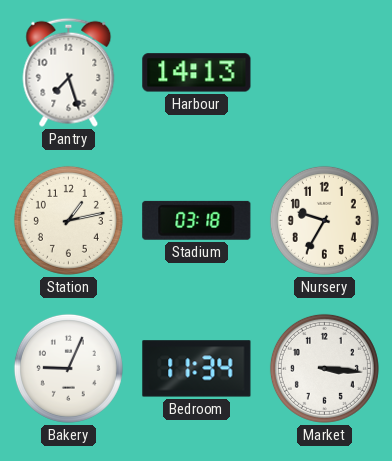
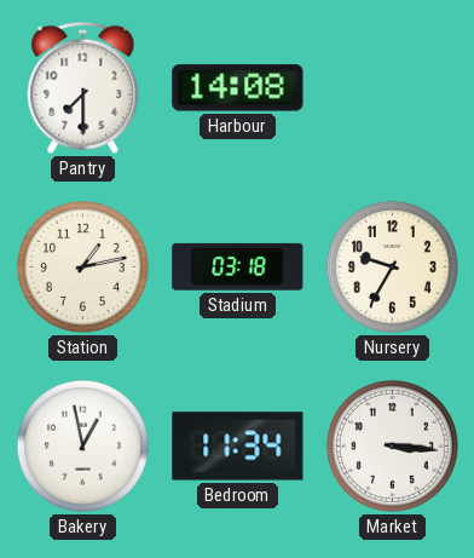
Pantry: 7:27 -> 7:30 (83, 87)
Harbour: 14:13 -> 14:08 (238, 88)
Bakery: 9:04 -> 12:58 (82, 445)
